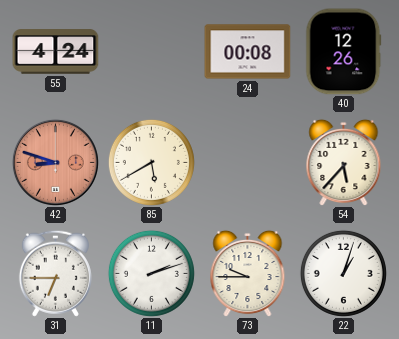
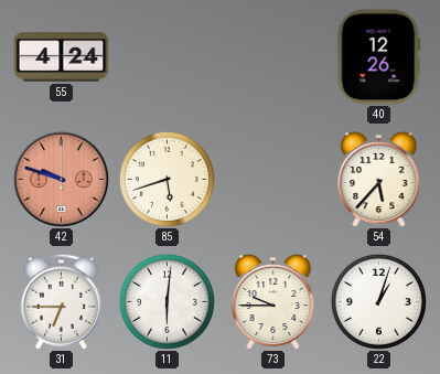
24: 00:08 -> none (248, 52)
42: 8:48 -> 9:48 (61, 179)
85: 5:40 -> 5:42 (167, 179)
11: 2:12 -> 6:01 (167, 301)
